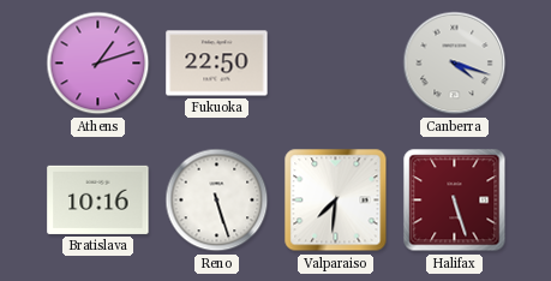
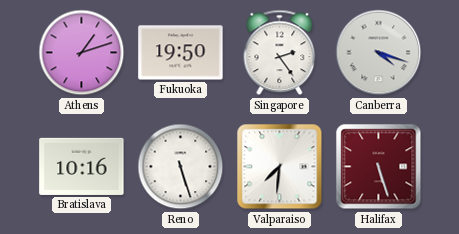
Fukuoka: 22:50 -> 19:50 (181, 53)
Singapore: none -> 2:24 (280, 53)
